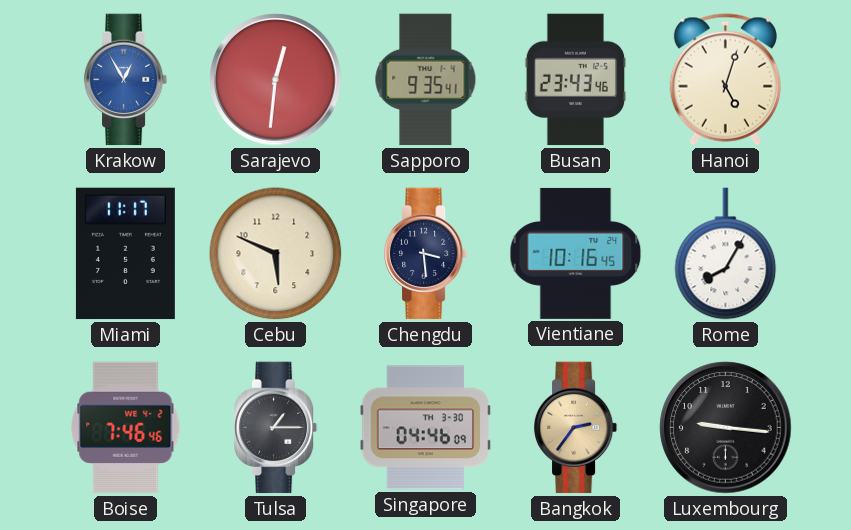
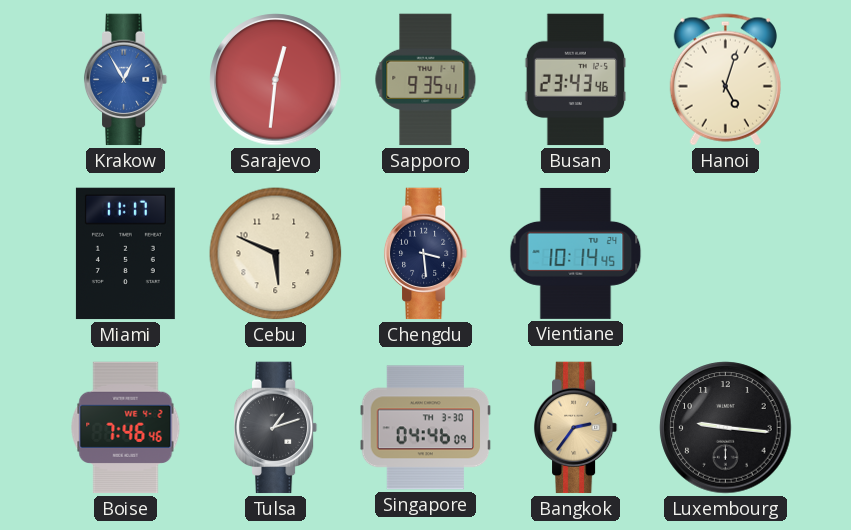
Vientiane: 10:16 -> 10:14 (576, 253)
Rome: 8:05 -> none (726, 254)
Tulsa: 1:15 -> 1:12 (276, 428)
